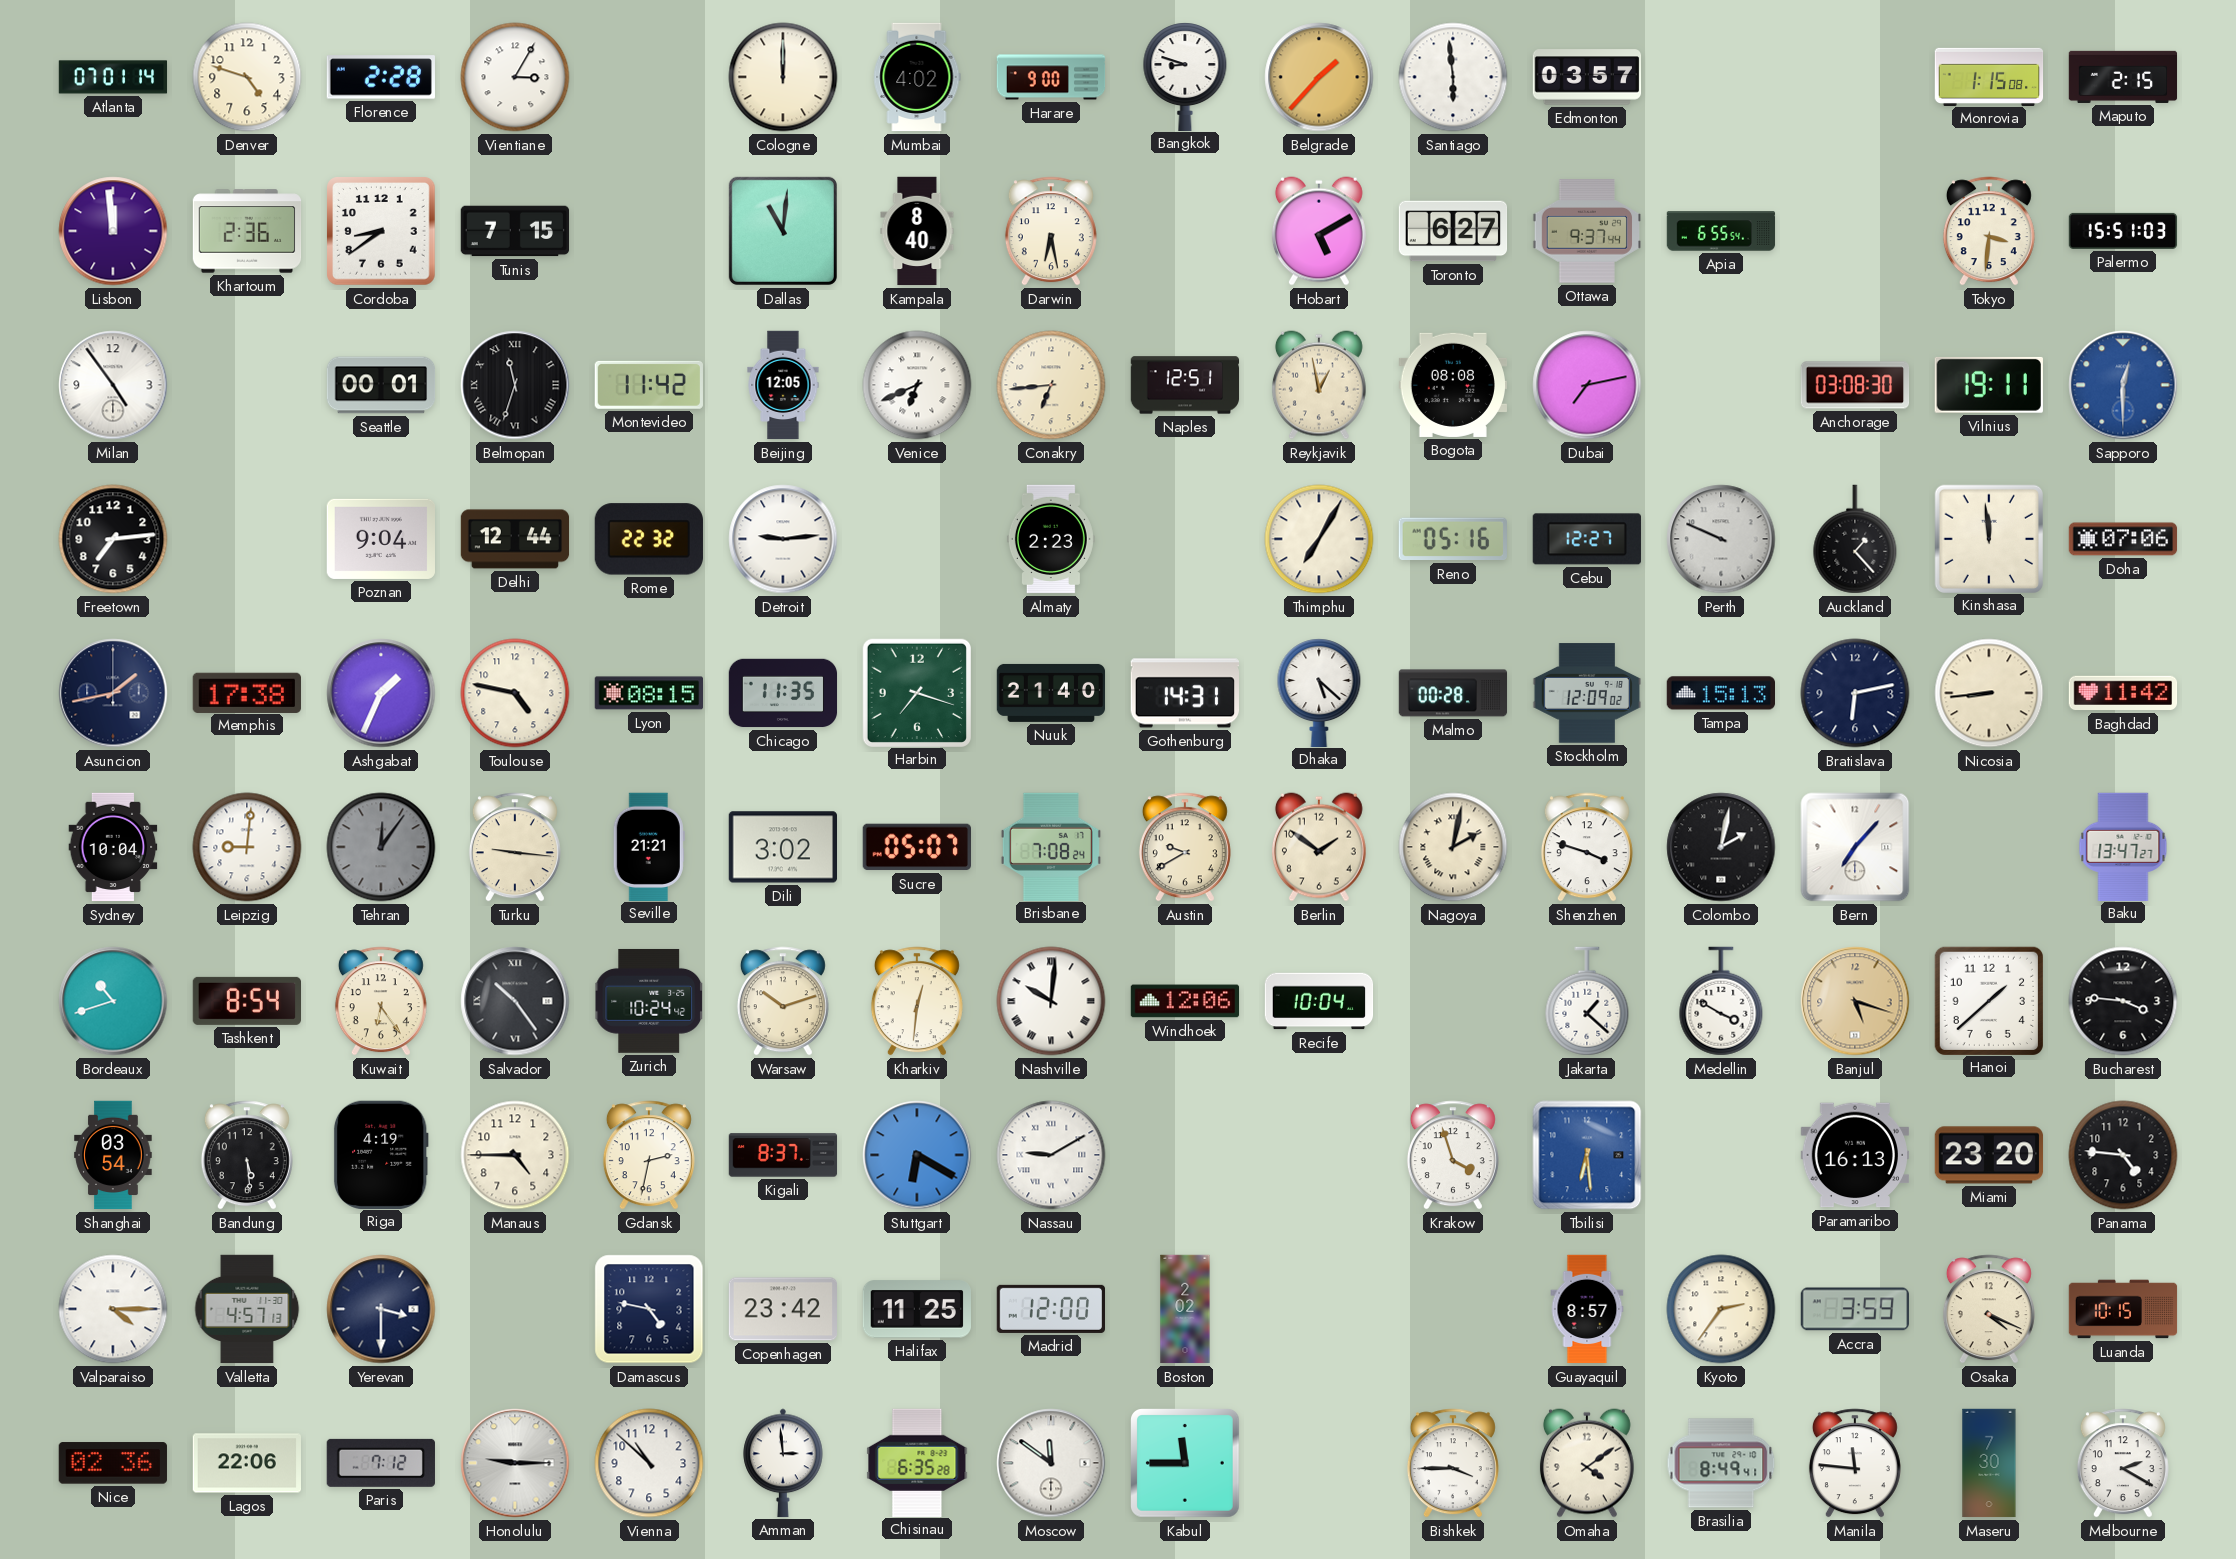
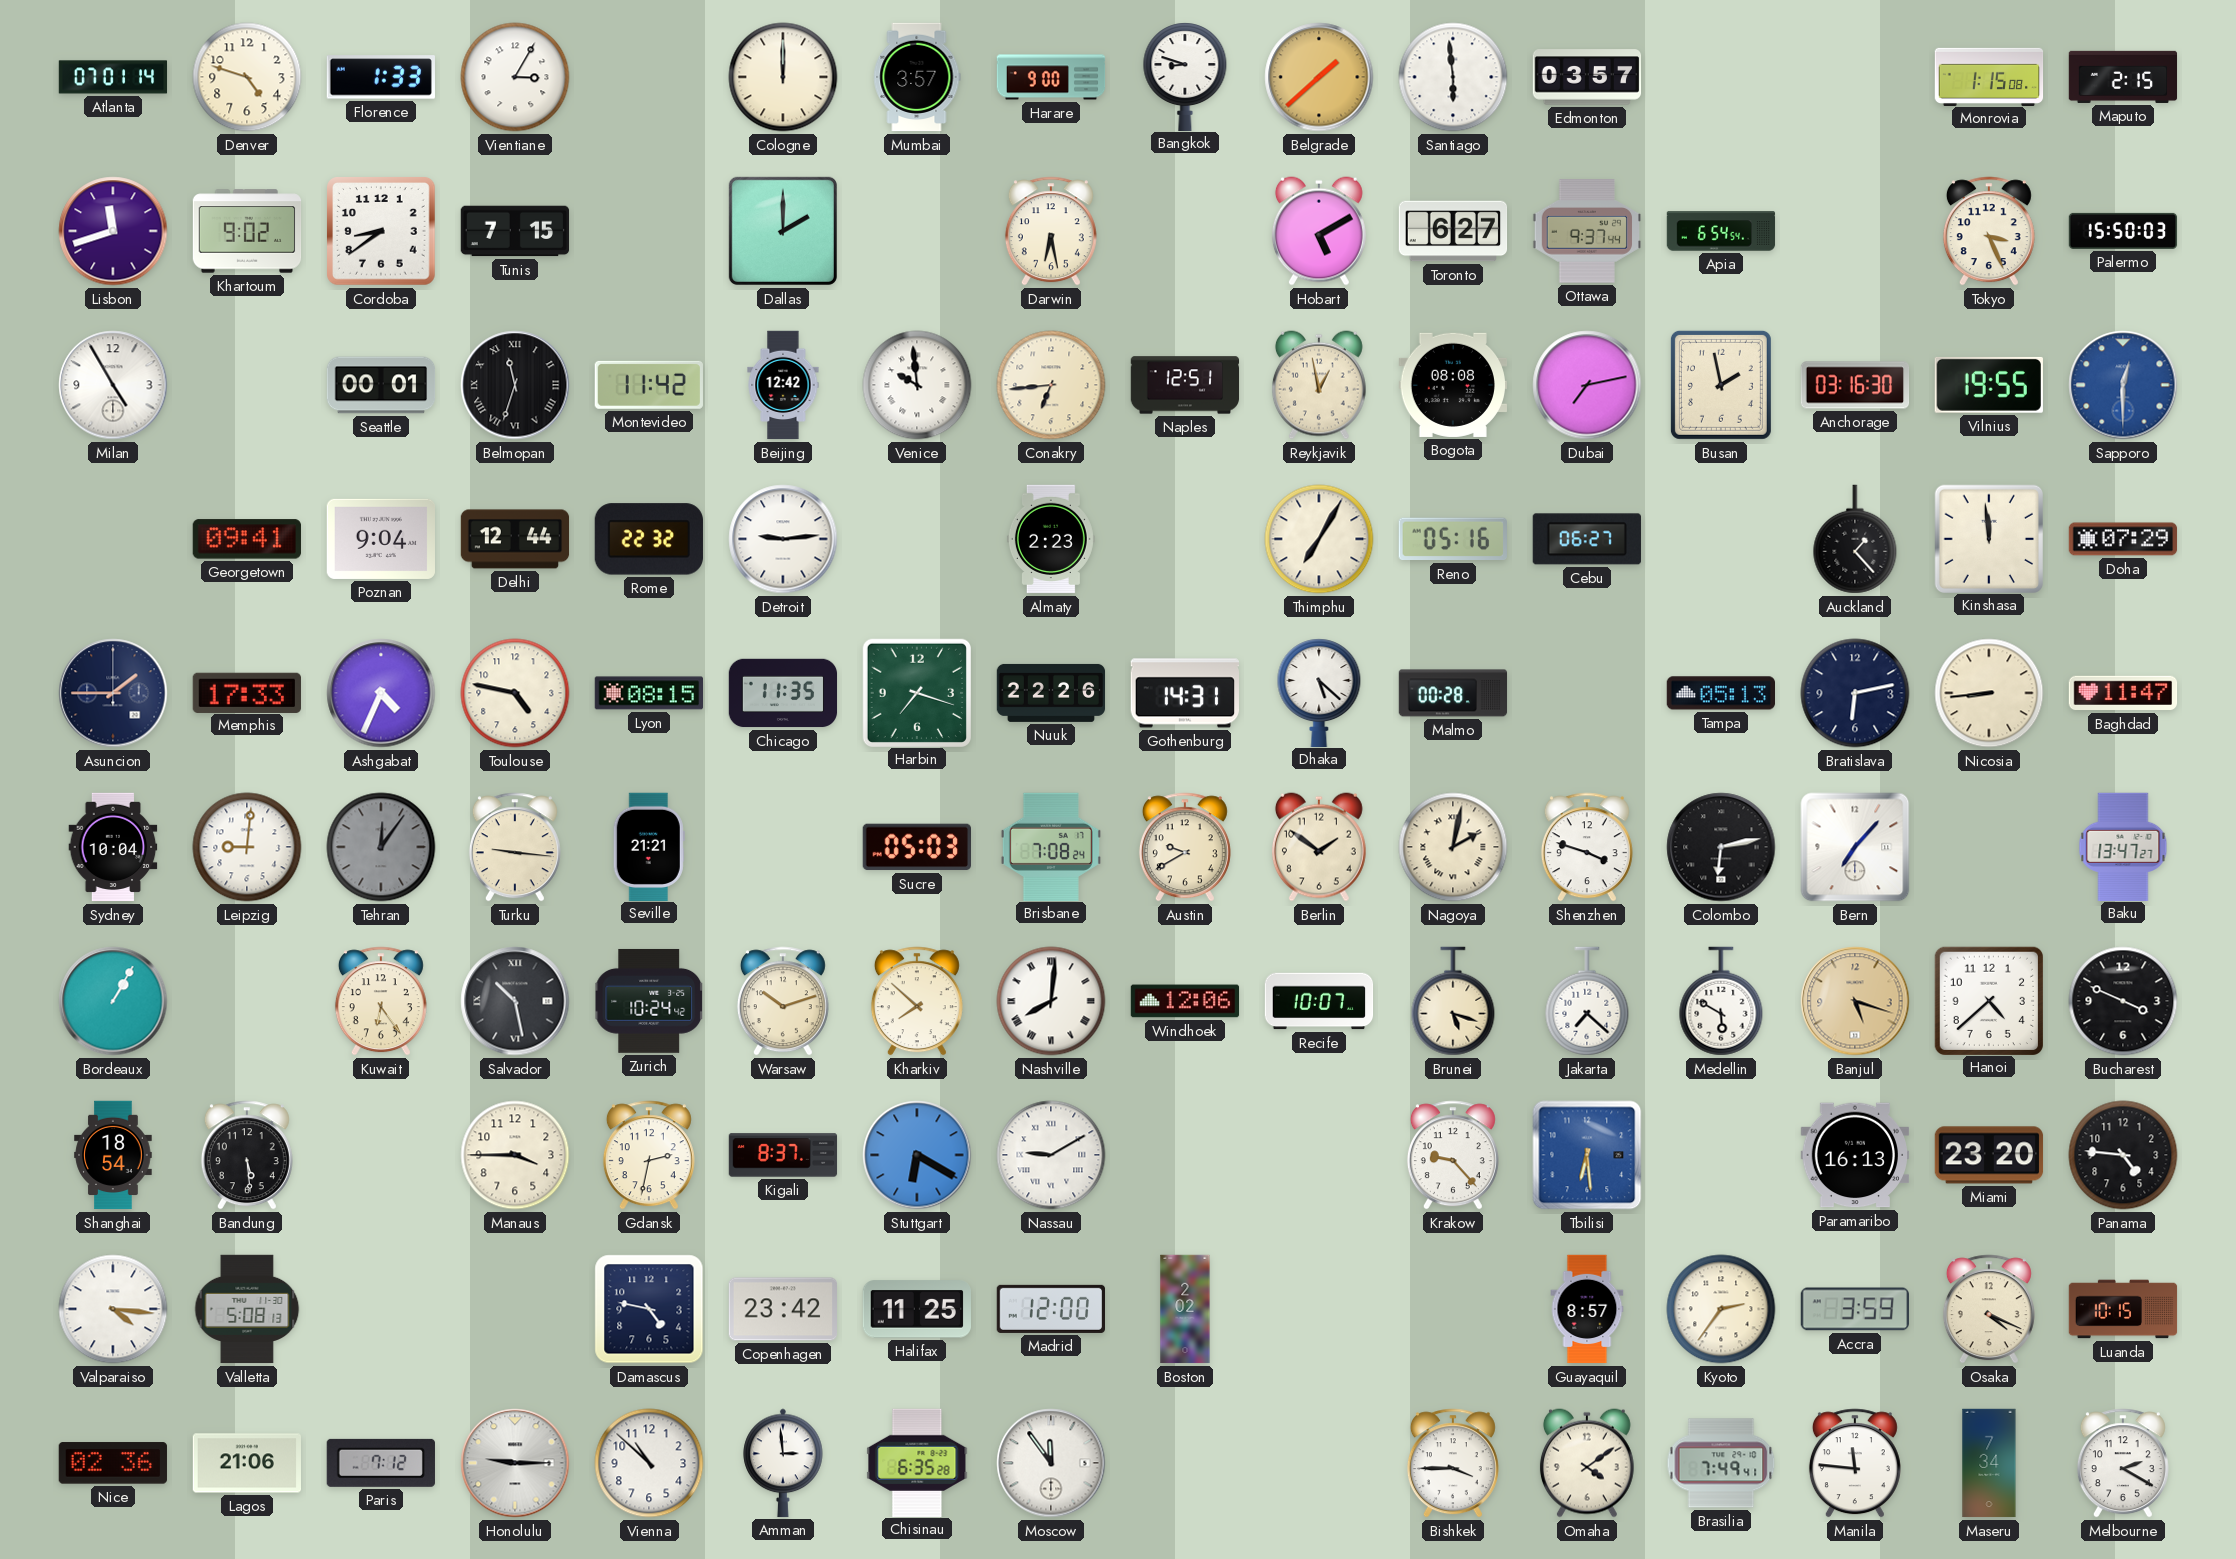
Florence: 2:28 -> 1:33 (380, 77)
Mumbai: 4:02 -> 3:57 (917, 77)
Belgrade: 1:37 -> 1:38 (1319, 77)
Lisbon: 11:59 -> 11:42 (113, 231)
Khartoum: 2:36 -> 9:02 (247, 231)
Dallas: 11:01 -> 2:00 (783, 231)
Kampala: 8:40 -> none (917, 231)
Apia: 6:55 -> 6:54 (1721, 231)
Tokyo: 3:31 -> 3:26 (1989, 231)
Palermo: 15:51 -> 15:50 (2123, 231)
Milan: 4:54 -> 4:55 (113, 385)
Beijing: 12:05 -> 12:42 (783, 385)
Venice: 6:41 -> 9:59 (917, 385)
Busan: none -> 1:58 (1721, 385)
Anchorage: 03:08 -> 03:16 (1855, 385)
Vilnius: 19:11 -> 19:55 (1989, 385)
Freetown: 7:14 -> none (113, 539)
Georgetown: none -> 09:41 (247, 539)
Cebu: 12:27 -> 06:27 (1587, 539)
Perth: 9:49 -> none (1721, 539)
Doha: 07:06 -> 07:29 (2123, 539)
Asuncion: 1:43 -> 1:45 (113, 693)
Memphis: 17:38 -> 17:33 (247, 692)
Ashgabat: 1:34 -> 4:34 (381, 693)
Nuuk: 21:40 -> 22:26 (1051, 693)
Stockholm: 12:09 -> none (1587, 693)
Tampa: 15:13 -> 05:13 (1721, 693)
Baghdad: 11:42 -> 11:47 (2123, 693)
Dili: 3:02 -> none (782, 847)
Sucre: 05:07 -> 05:03 (916, 847)
Colombo: 2:02 -> 6:13 (1721, 847)
Bordeaux: 10:42 -> 1:05 (113, 1001)
Tashkent: 8:54 -> none (246, 1001)
Salvador: 10:24 -> 10:28 (515, 1001)
Kharkiv: 12:31 -> 7:52 (917, 1001)
Nashville: 10:01 -> 8:01 (1051, 1001)
Recife: 10:04 -> 10:07 (1319, 1001)
Brunei: none -> 5:18 (1453, 1001)
Jakarta: 1:22 -> 7:22 (1587, 1001)
Medellin: 3:50 -> 5:50 (1721, 1001)
Hanoi: 1:38 -> 4:38 (1988, 1000)
Bucharest: 3:46 -> 3:49 (2123, 1001)
Shanghai: 03:54 -> 18:54 (113, 1155)
Riga: 4:19 -> none (381, 1154)
Manaus: 4:45 -> 3:45 (515, 1155)
Krakow: 3:57 -> 9:23 (1453, 1155)
Valparaiso: 4:15 -> 4:16 (113, 1309)
Valletta: 4:57 -> 5:08 (247, 1309)
Yerevan: 3:30 -> none (381, 1309)
Lagos: 22:06 -> 21:06 (246, 1463)
Moscow: 11:51 -> 11:54 (1051, 1463)
Kabul: 11:45 -> none (1186, 1463)
Brasilia: 8:49 -> 7:49 (1721, 1463)
Maseru: 7:30 -> 7:34 (1989, 1463)
